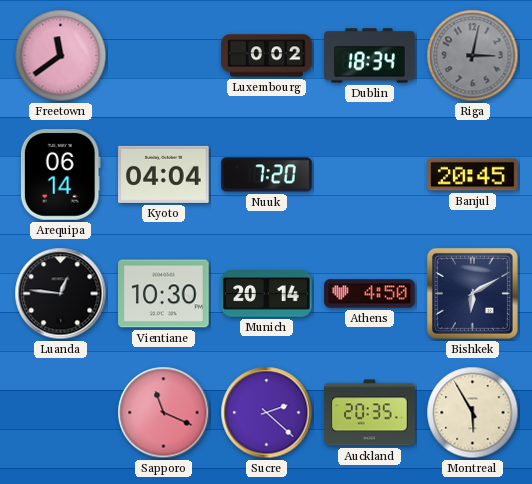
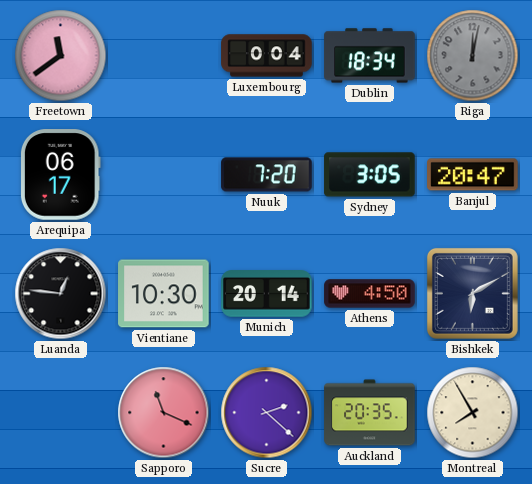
Luxembourg: 0:02 -> 0:04 (267, 56)
Riga: 3:02 -> 12:02 (473, 56)
Arequipa: 06:14 -> 06:17 (60, 175)
Kyoto: 04:04 -> none (164, 174)
Sydney: none -> 3:05 (370, 175)
Banjul: 20:45 -> 20:47 (473, 175)
Montreal: 5:55 -> 7:55 (473, 413)
